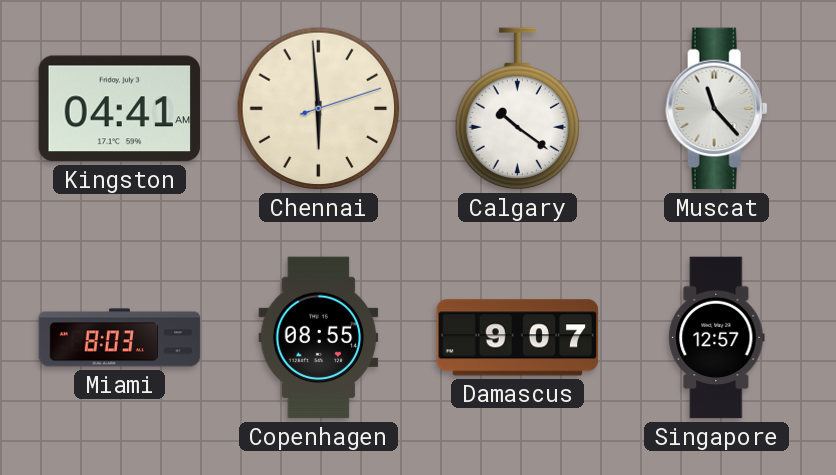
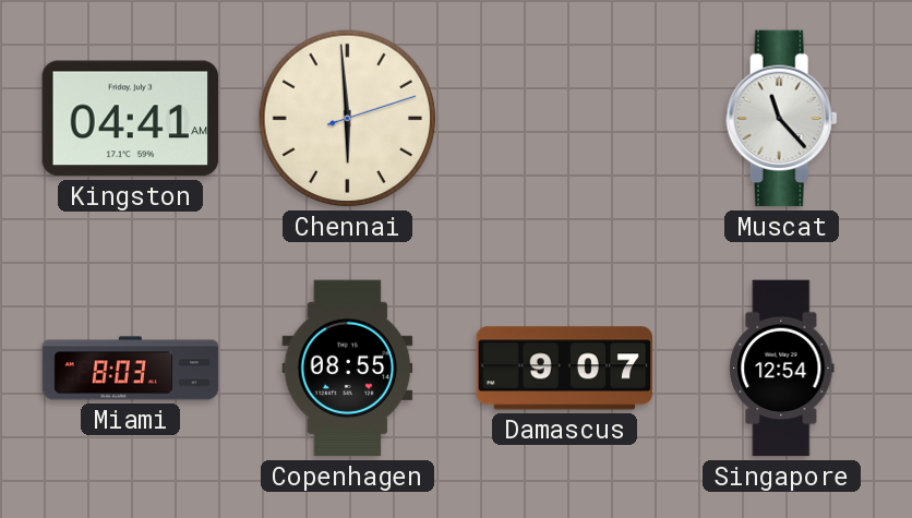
Calgary: 10:21 -> none (517, 109)
Singapore: 12:57 -> 12:54 (782, 369)
